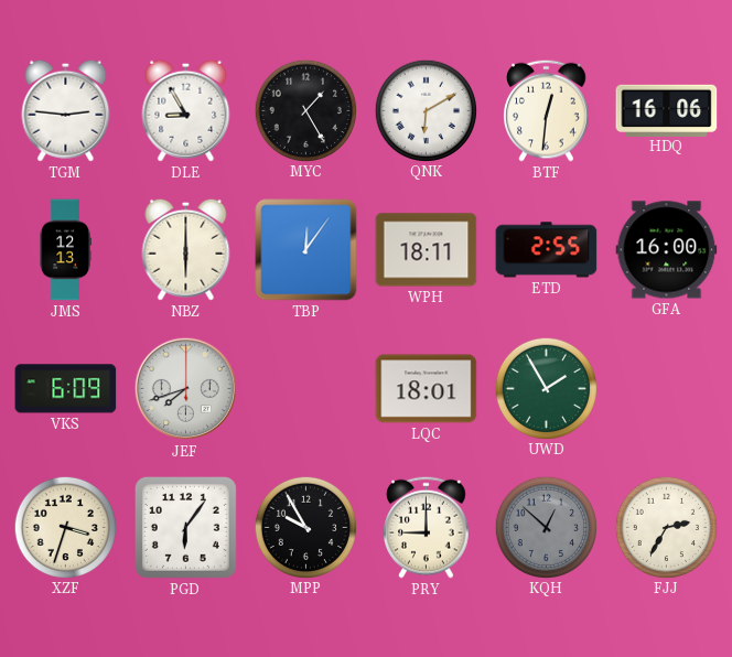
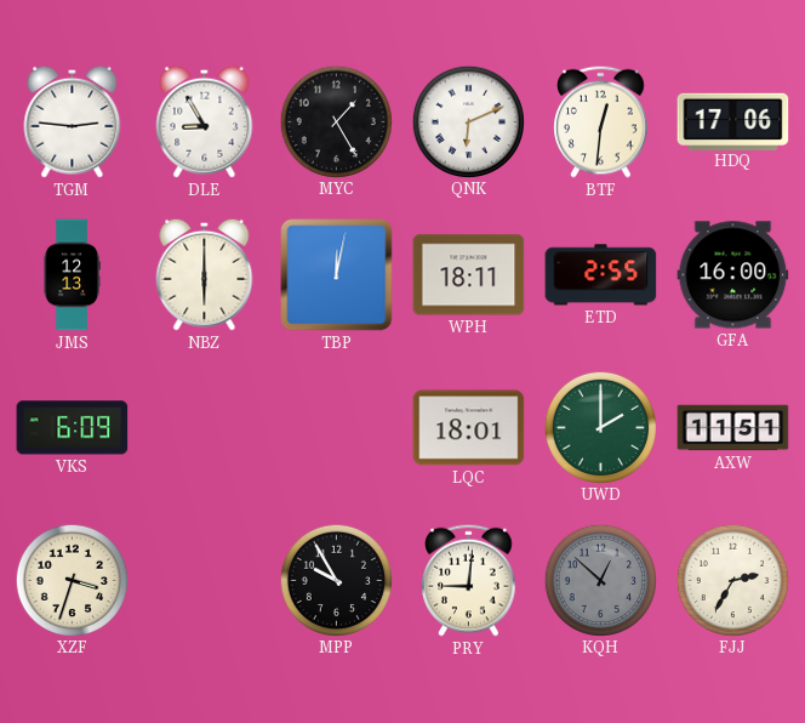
QNK: 6:10 -> 6:11 (468, 121)
HDQ: 16:06 -> 17:06 (733, 121)
TBP: 12:06 -> 12:02 (337, 275)
JEF: 7:42 -> none (186, 389)
UWD: 1:55 -> 2:00 (600, 427)
AXW: none -> 11:51 (733, 428)
PGD: 6:06 -> none (185, 527)
PRY: 9:00 -> 9:01 (469, 580)
